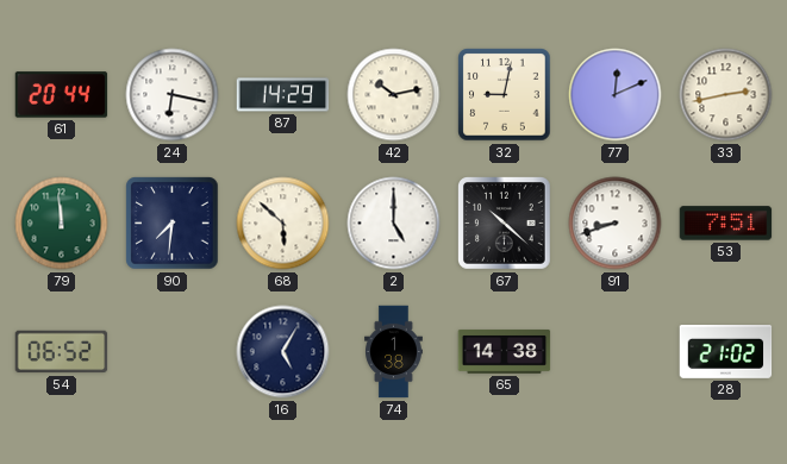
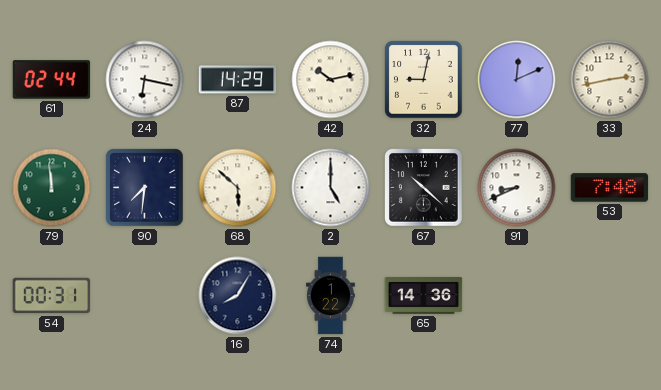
61: 20:44 -> 02:44 (52, 80)
91: 8:42 -> 8:41 (517, 188)
53: 7:51 -> 7:48 (610, 188)
54: 06:52 -> 00:31 (52, 296)
16: 5:05 -> 8:05 (238, 296)
74: 1:38 -> 1:22 (331, 296)
65: 14:38 -> 14:36 (424, 295)
28: 21:02 -> none (726, 352)
